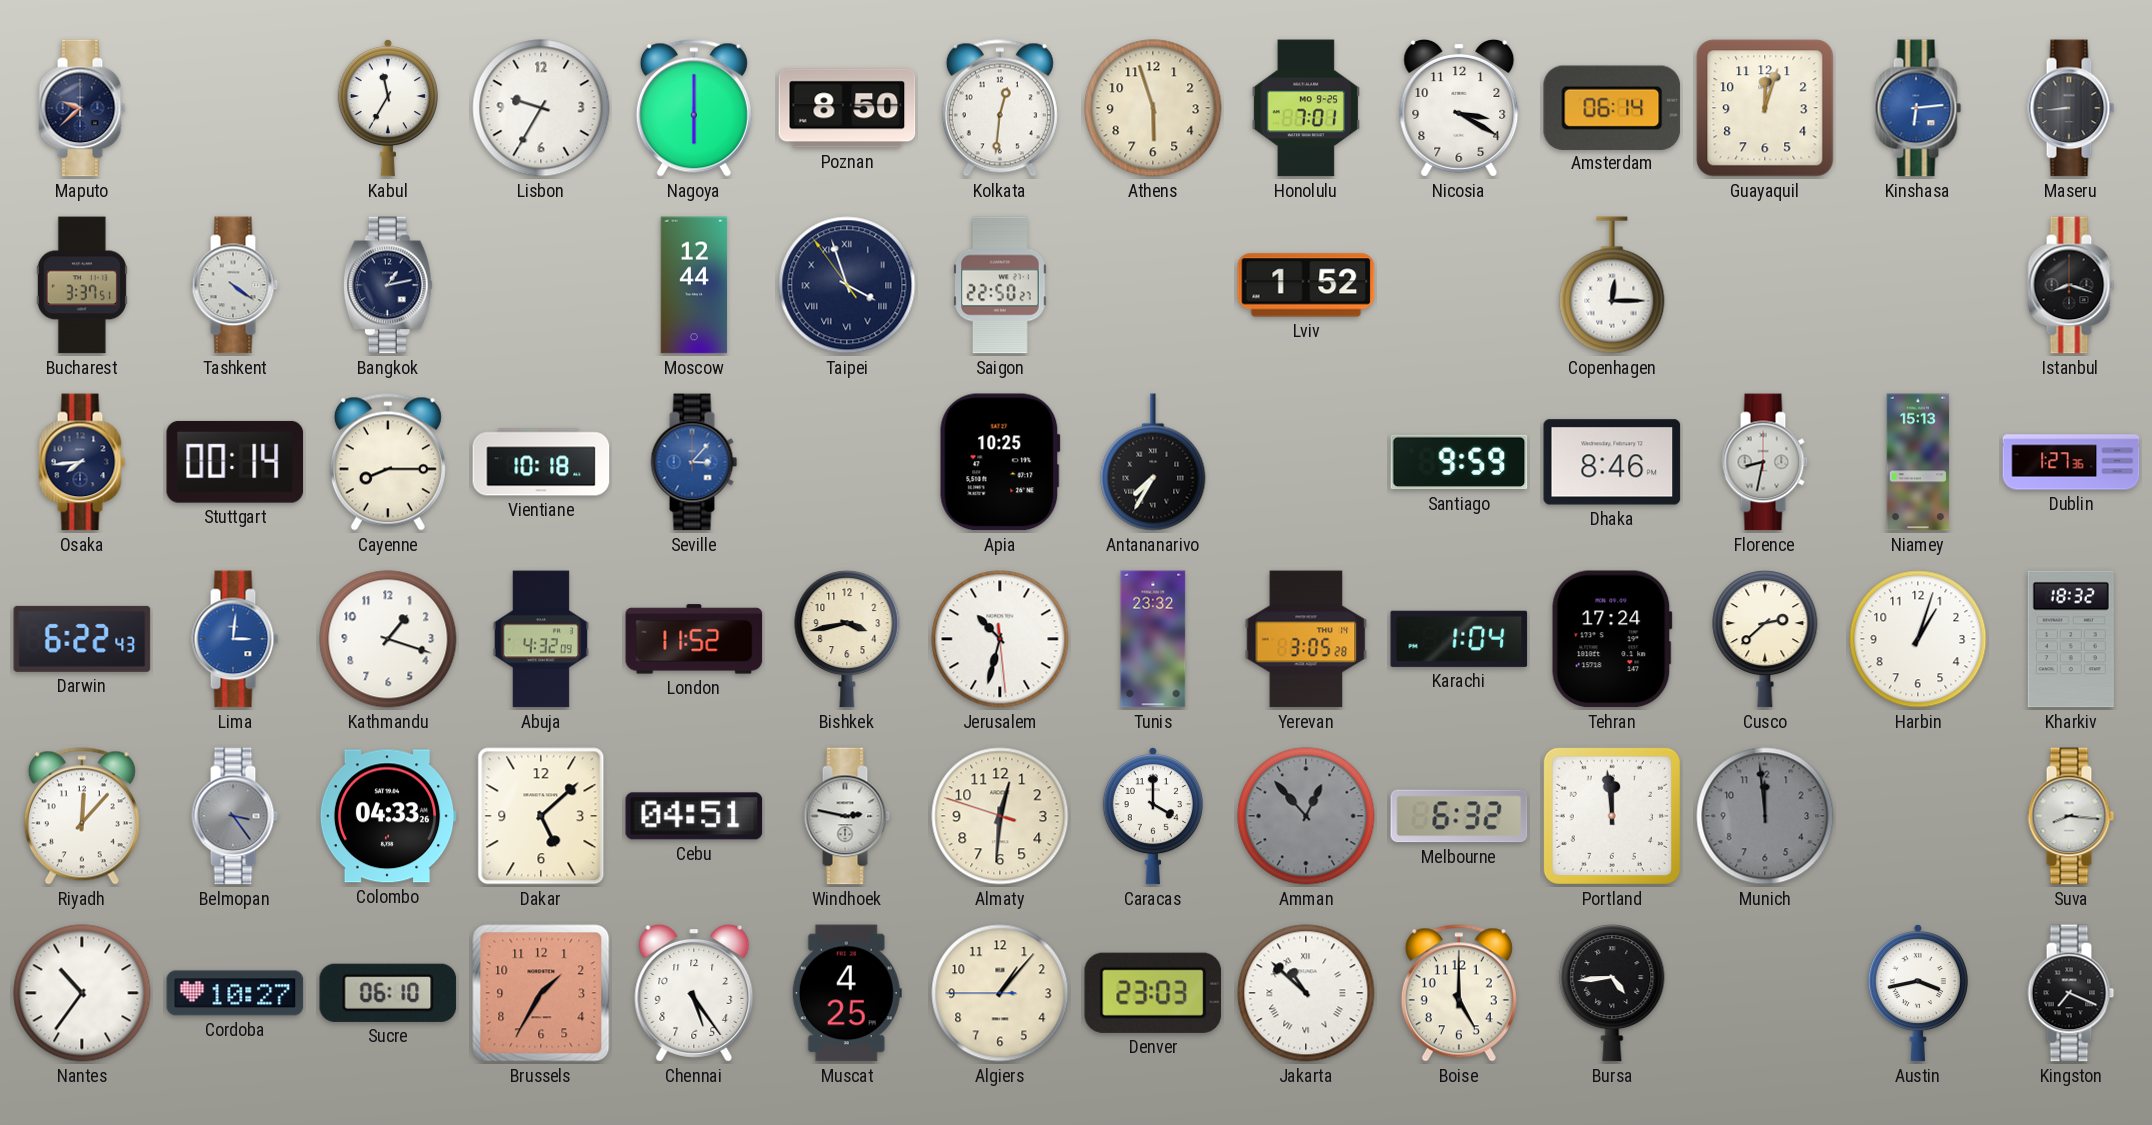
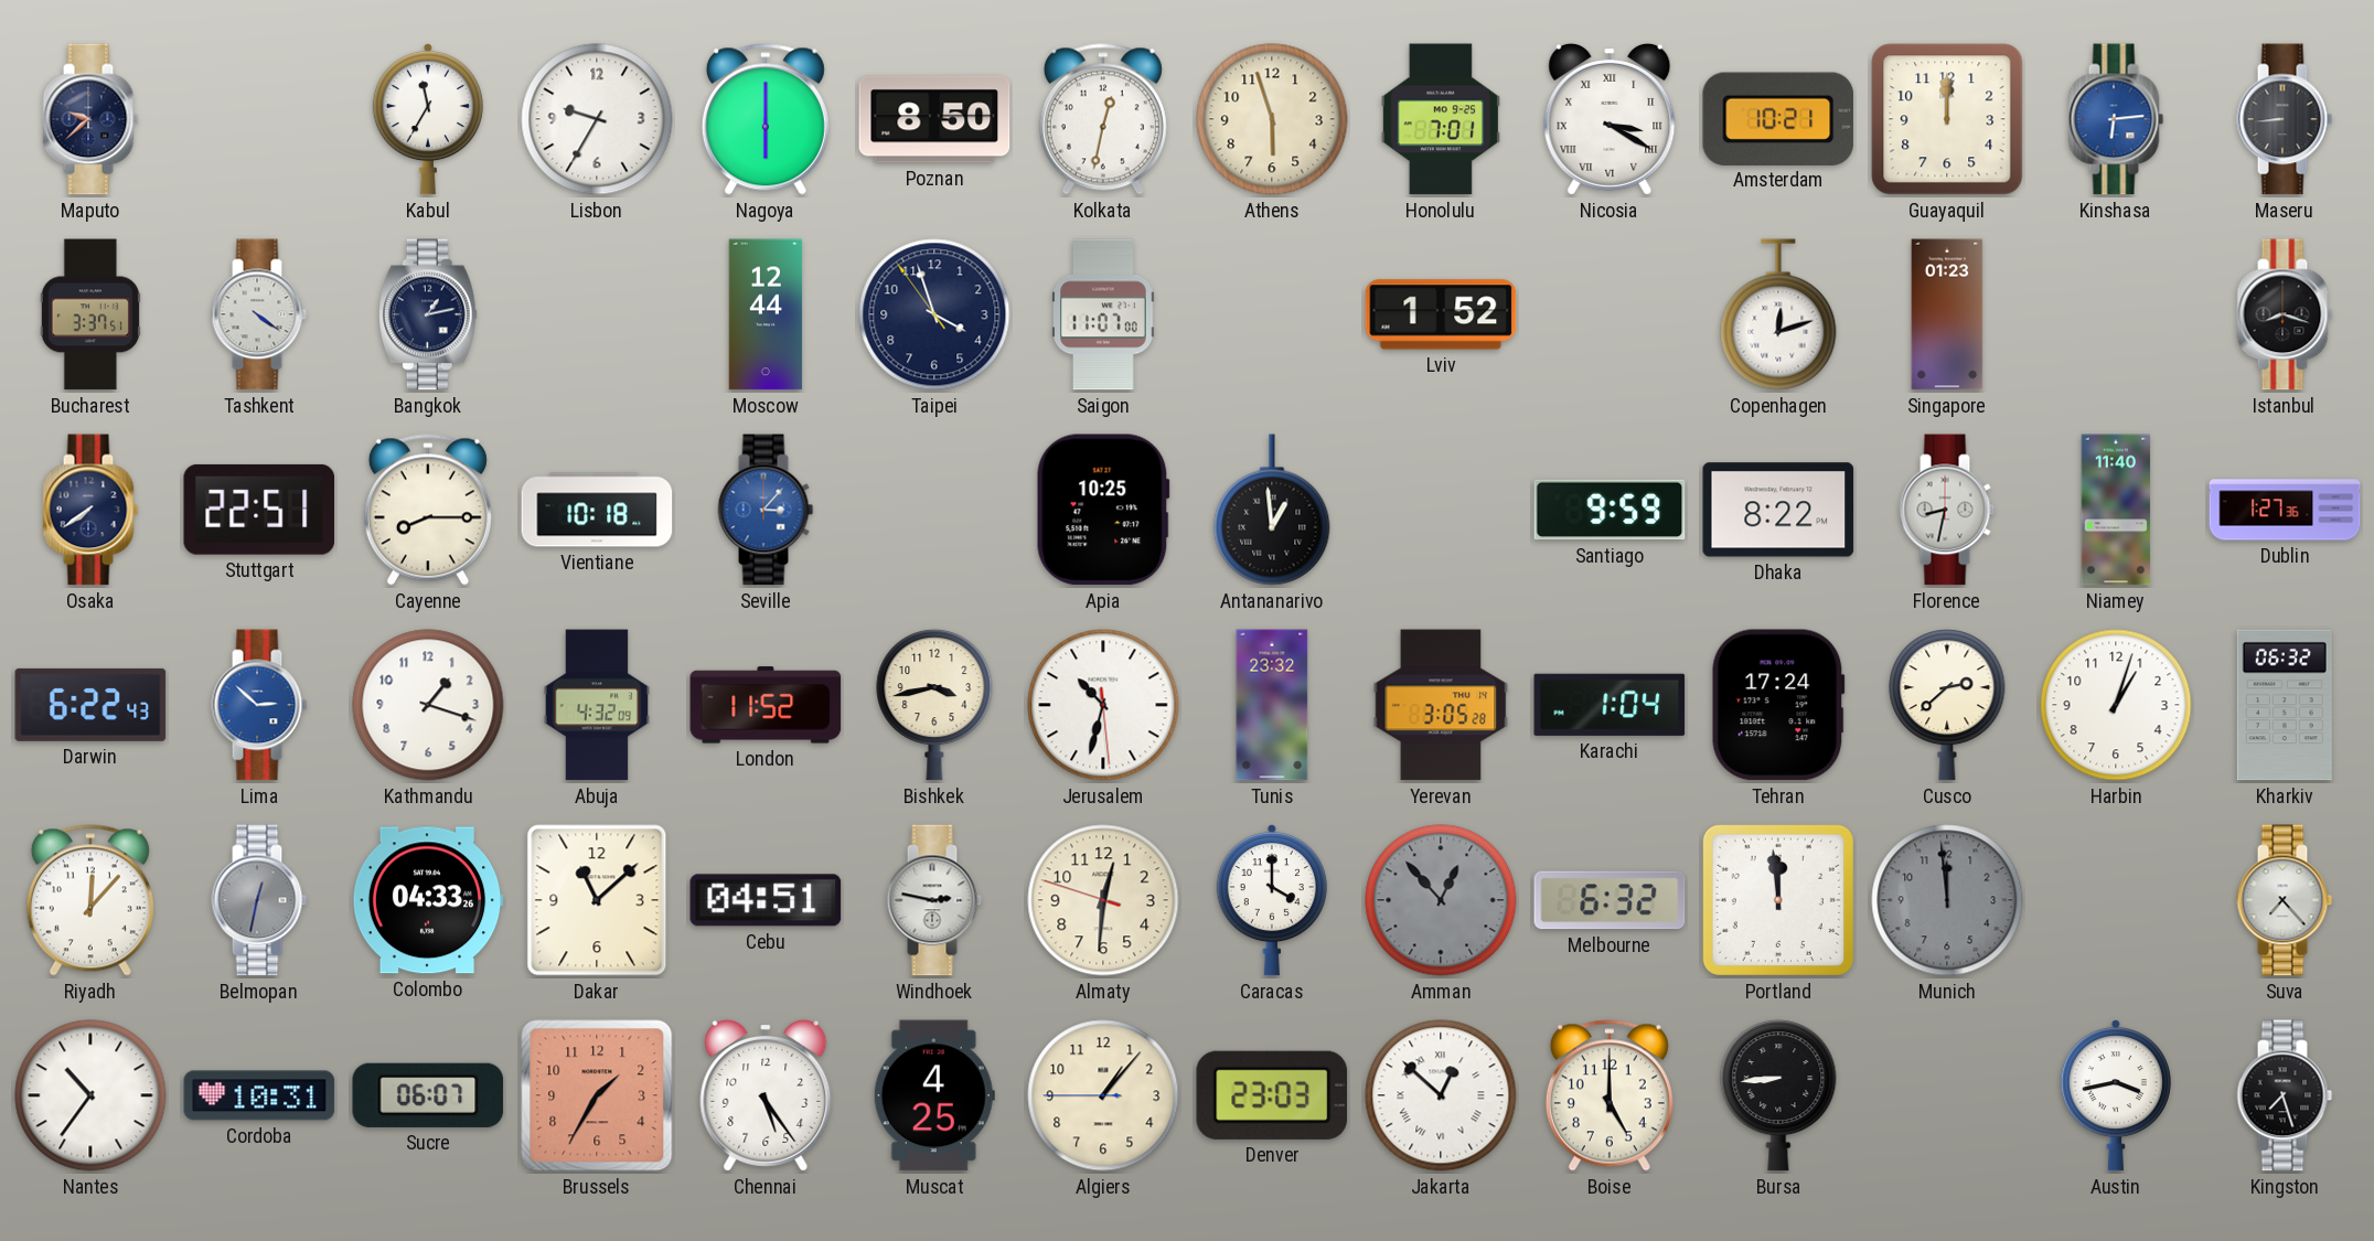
Kolkata: 12:31 -> 12:32 (1103, 119)
Nicosia numerals: Arabic -> Roman (1610, 119)
Amsterdam: 06:14 -> 10:21 (1778, 118)
Guayaquil: 12:03 -> 12:00 (1947, 119)
Taipei numerals: Roman -> Arabic (934, 314)
Saigon: 22:50 -> 11:07 (1103, 314)
Copenhagen: 12:15 -> 12:12 (1778, 314)
Singapore: none -> 01:23 (1947, 314)
Osaka: 7:44 -> 7:39 (90, 510)
Stuttgart: 00:14 -> 22:51 (259, 510)
Antananarivo: 7:35 -> 12:59 (1272, 510)
Dhaka: 8:46 -> 8:22 (1778, 510)
Niamey: 15:13 -> 11:40 (2116, 510)
Lima: 3:01 -> 2:52 (259, 705)
Kharkiv: 18:32 -> 06:32 (2285, 705)
Belmopan: 3:24 -> 12:32 (259, 900)
Dakar: 5:08 -> 11:08 (597, 900)
Suva: 8:16 -> 7:23 (2285, 900)
Cordoba: 10:27 -> 10:31 (259, 1095)
Sucre: 06:10 -> 06:07 (428, 1095)
Jakarta: 10:52 -> 12:52 (1441, 1095)
Bursa: 4:44 -> 8:44 (1778, 1095)
Kingston: 7:19 -> 7:27 (2285, 1095)
